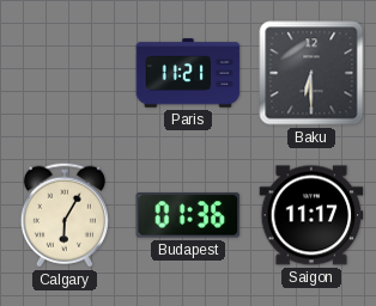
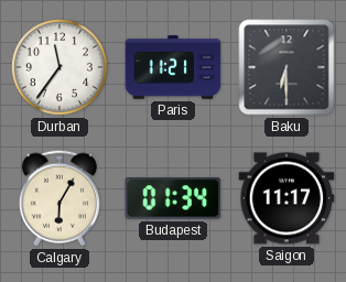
Durban: none -> 11:36 (60, 67)
Budapest: 01:36 -> 01:34 (173, 198)
